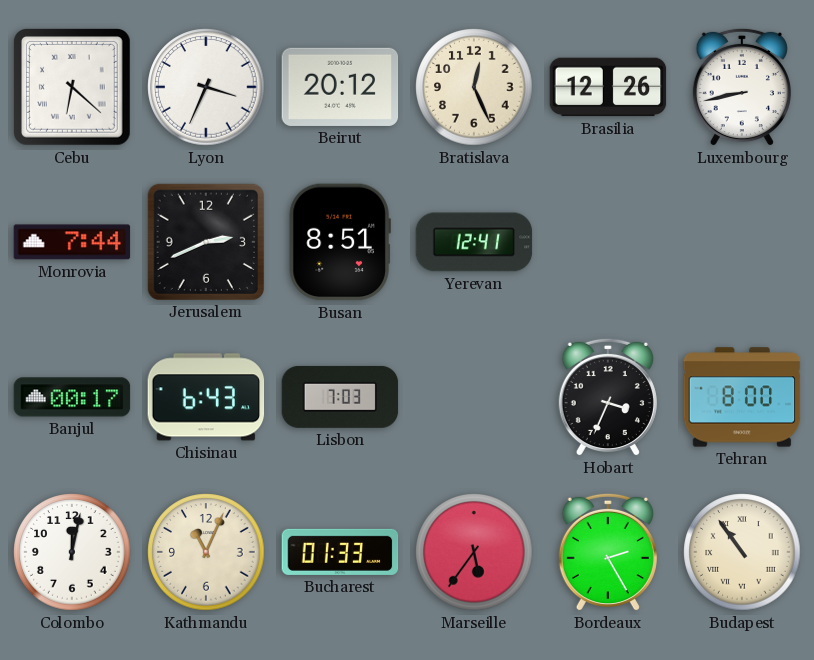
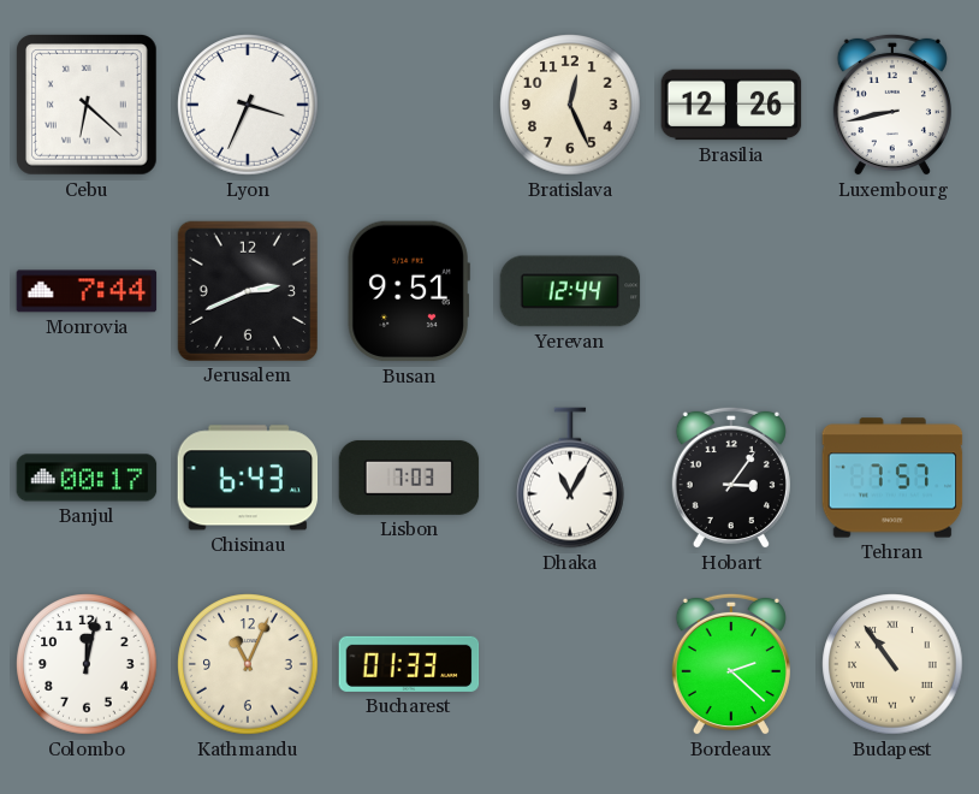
Beirut: 20:12 -> none (340, 87)
Busan: 8:51 -> 9:51 (409, 291)
Yerevan: 12:41 -> 12:44 (570, 291)
Dhaka: none -> 11:05 (571, 478)
Hobart: 3:34 -> 3:06 (731, 478)
Tehran: 8:00 -> 7:57 (892, 478)
Marseille: 5:36 -> none (474, 552)
Bordeaux: 2:25 -> 2:22 (731, 664)
